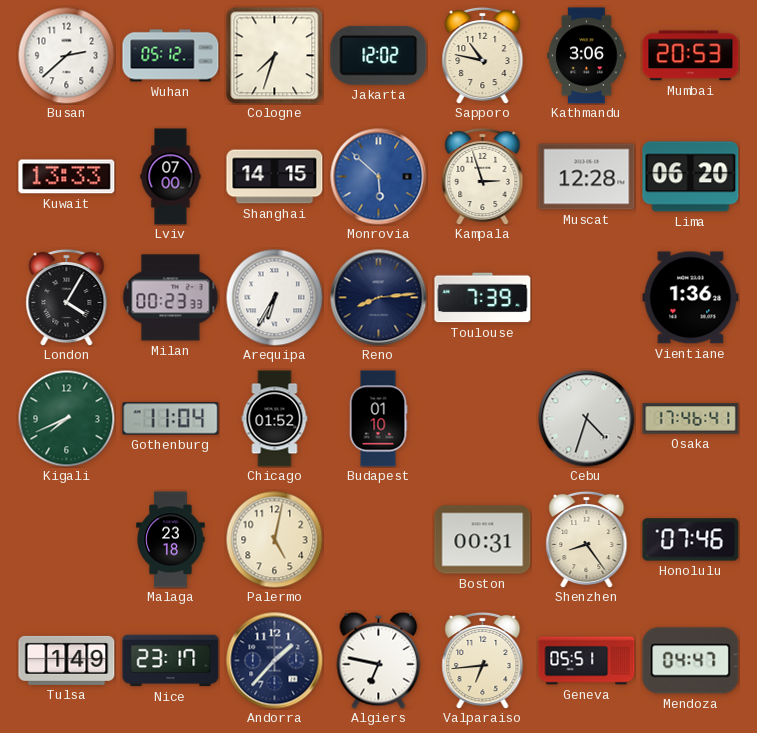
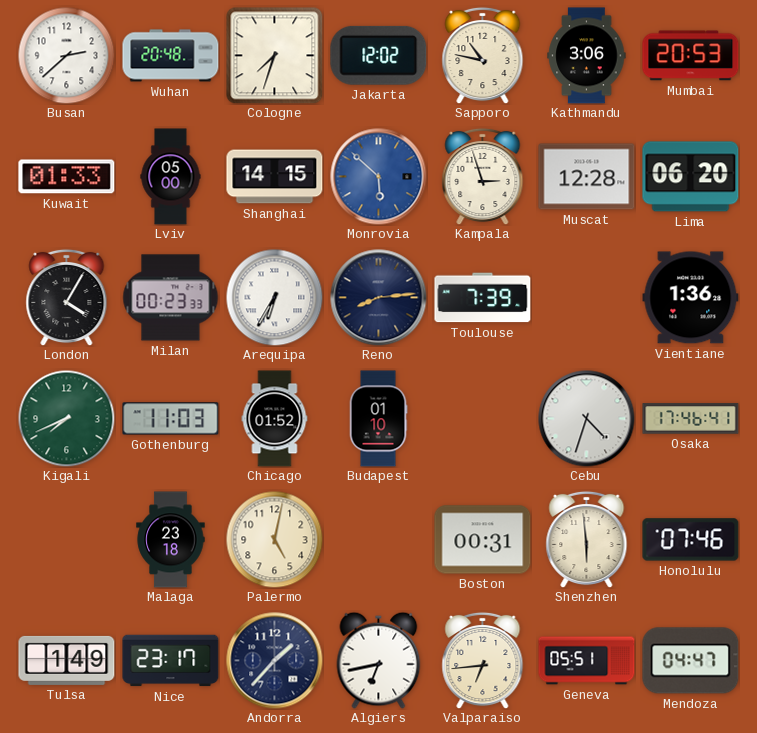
Wuhan: 05:12 -> 20:48 (171, 56)
Kuwait: 13:33 -> 01:33 (67, 177)
Lviv: 07:00 -> 05:00 (171, 177)
Gothenburg: 11:04 -> 11:03 (171, 419)
Shenzhen: 8:24 -> 5:59 (587, 539)
Algiers: 6:47 -> 6:43 (379, 660)
